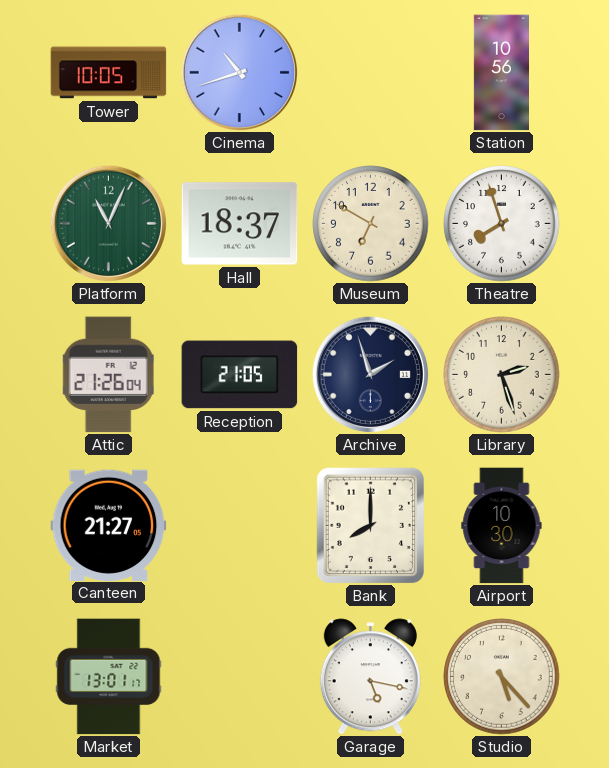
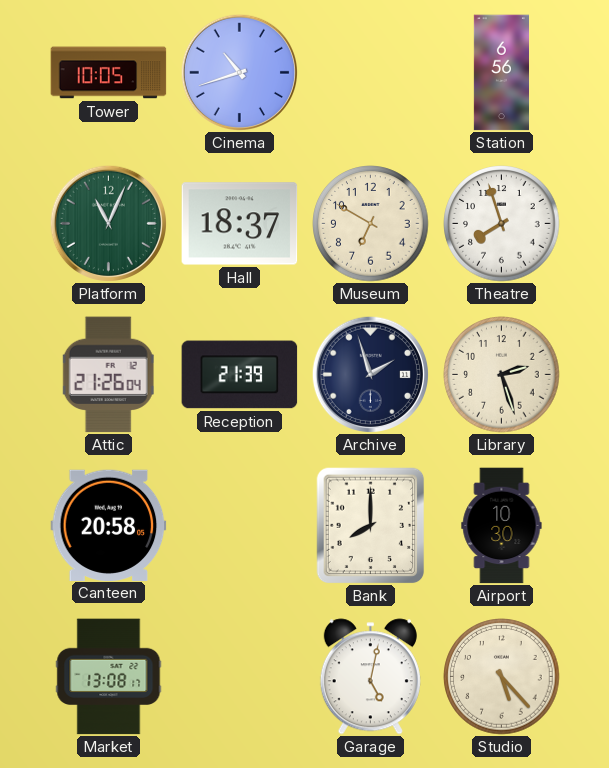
Station: 10:56 -> 6:56 (501, 73)
Reception: 21:05 -> 21:39 (240, 375)
Canteen: 21:27 -> 20:58 (109, 525)
Market: 13:01 -> 13:08 (109, 677)
Garage: 5:17 -> 5:02 (370, 677)
